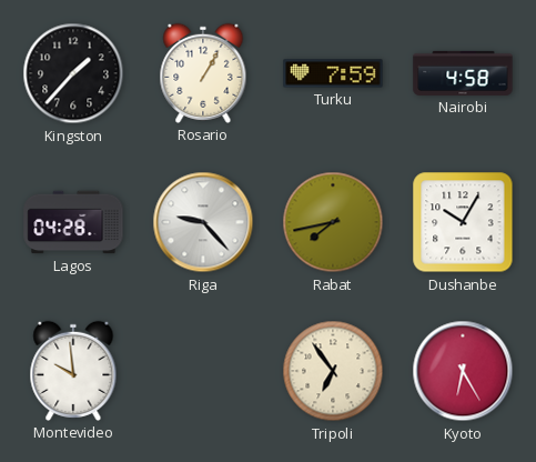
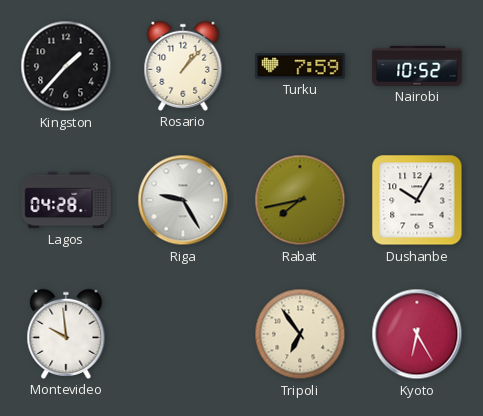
Rosario: 1:05 -> 1:07 (183, 66)
Nairobi: 4:58 -> 10:52 (417, 66)
Riga: 9:23 -> 9:25 (183, 200)
